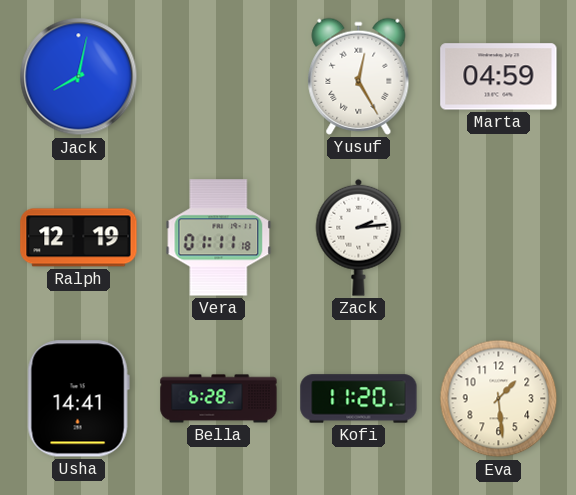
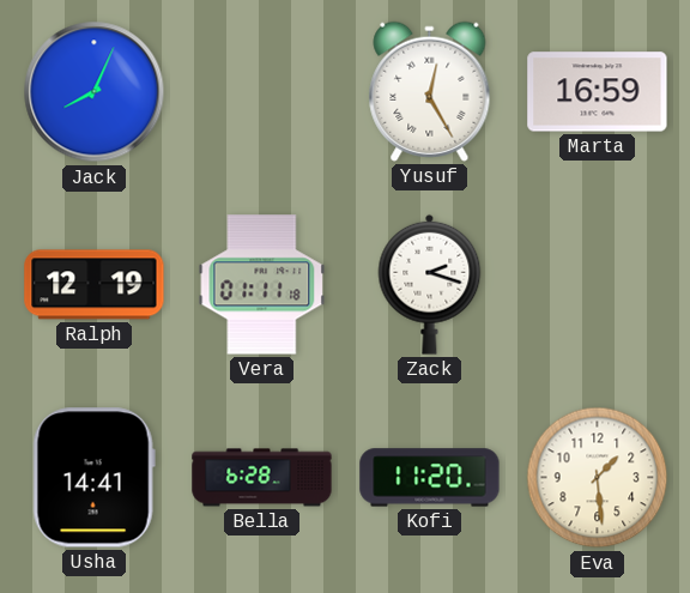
Jack: 8:02 -> 8:04 (95, 92)
Marta: 04:59 -> 16:59 (598, 92)
Zack: 2:14 -> 2:18 (430, 284)
